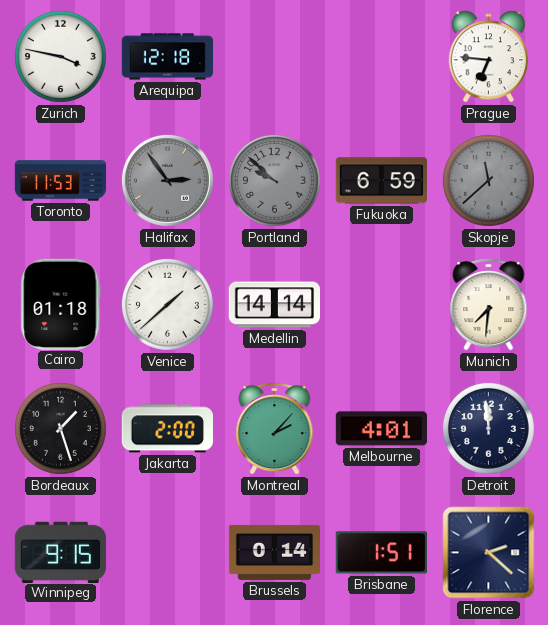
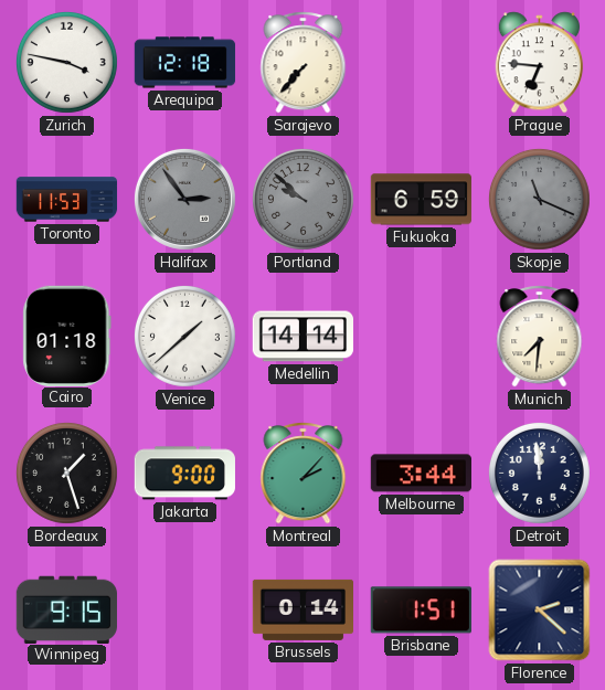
Sarajevo: none -> 7:37 (304, 63)
Skopje: 11:38 -> 11:19 (539, 199)
Jakarta: 2:00 -> 9:00 (184, 474)
Melbourne: 4:01 -> 3:44 (421, 474)
